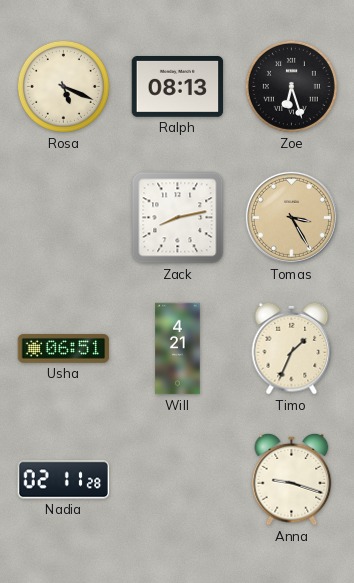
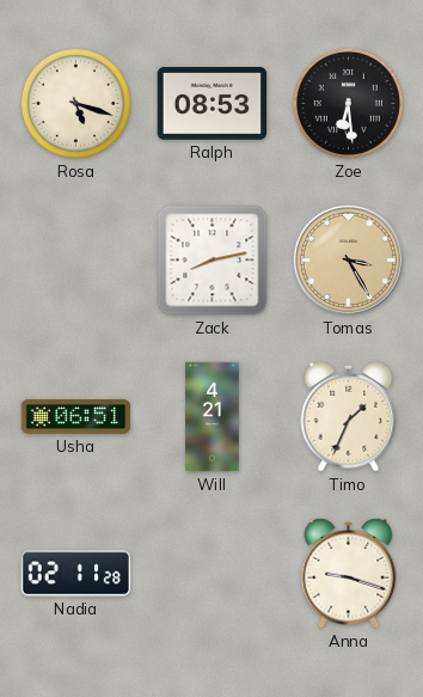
Rosa: 5:19 -> 5:18 (75, 103)
Ralph: 08:13 -> 08:53 (213, 104)
Zoe: 6:27 -> 6:29 (348, 103)
